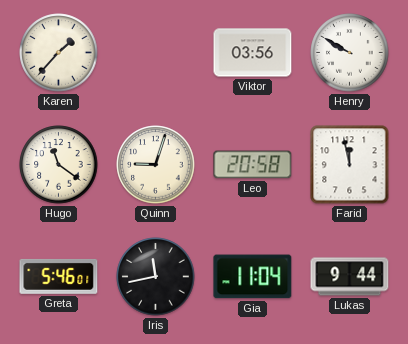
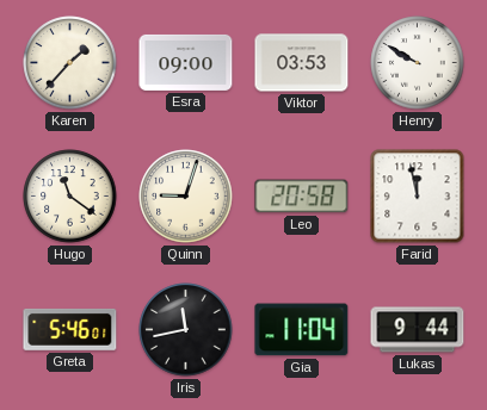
Esra: none -> 09:00 (186, 62)
Viktor: 03:56 -> 03:53 (302, 63)
